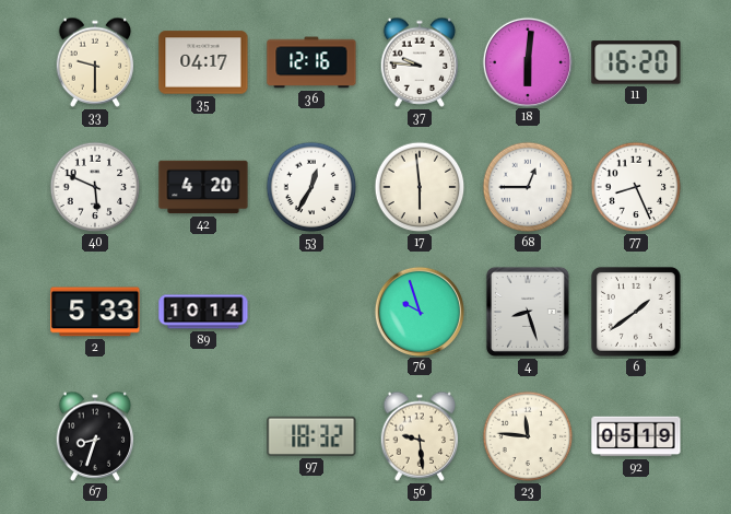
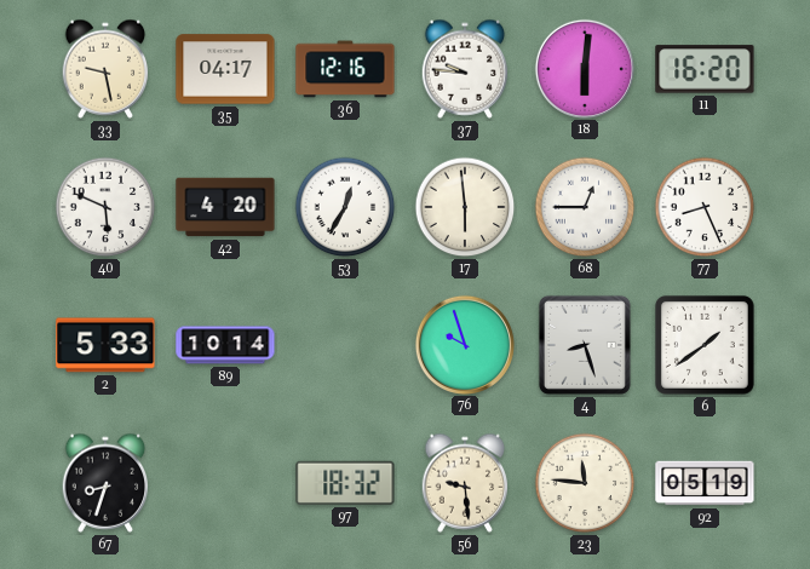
33: 9:30 -> 9:28 (105, 69)
